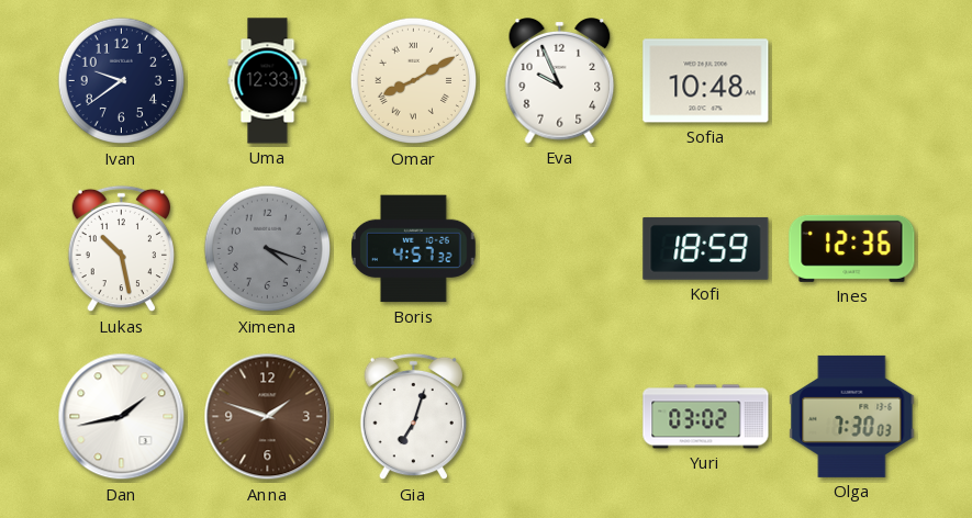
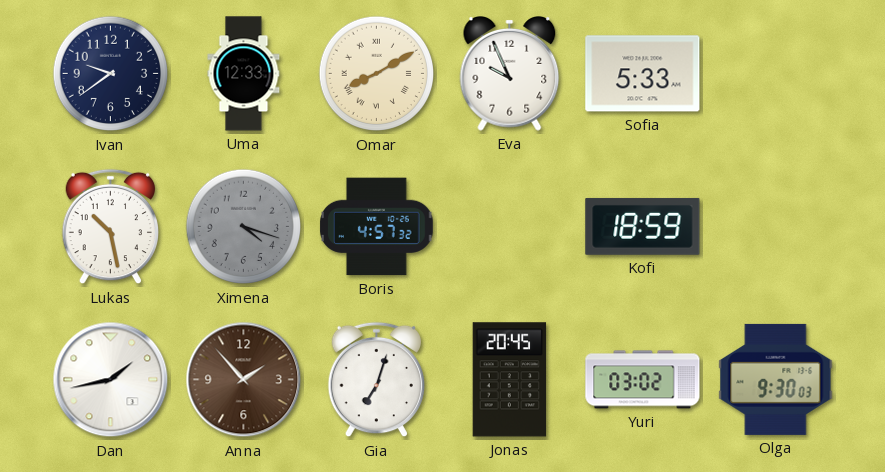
Sofia: 10:48 -> 5:33 (643, 74)
Ines: 12:36 -> none (852, 248)
Anna: 1:48 -> 1:53 (244, 380)
Jonas: none -> 20:45 (510, 380)
Olga: 7:30 -> 9:30 (776, 379)
